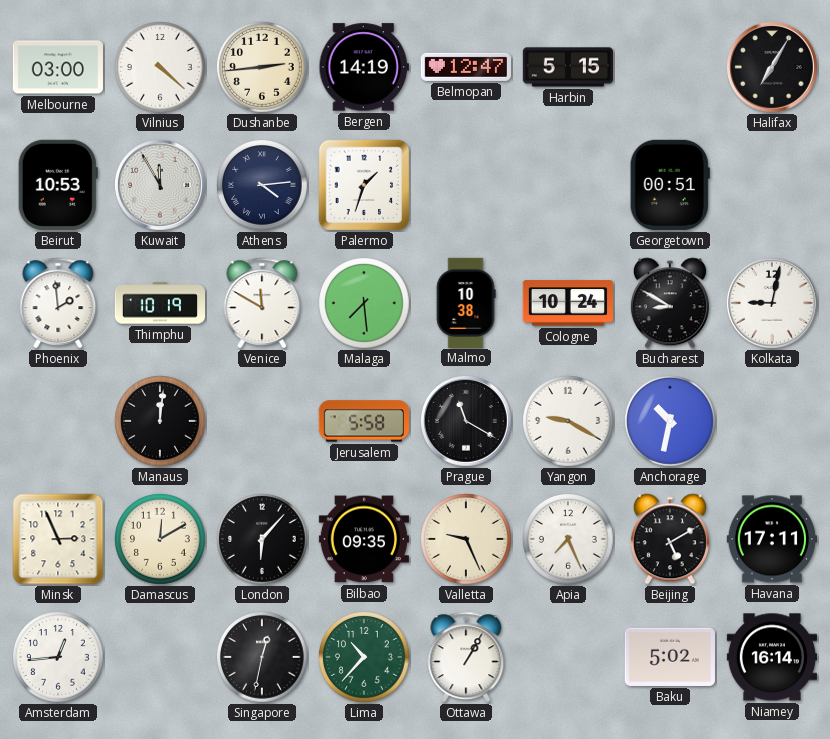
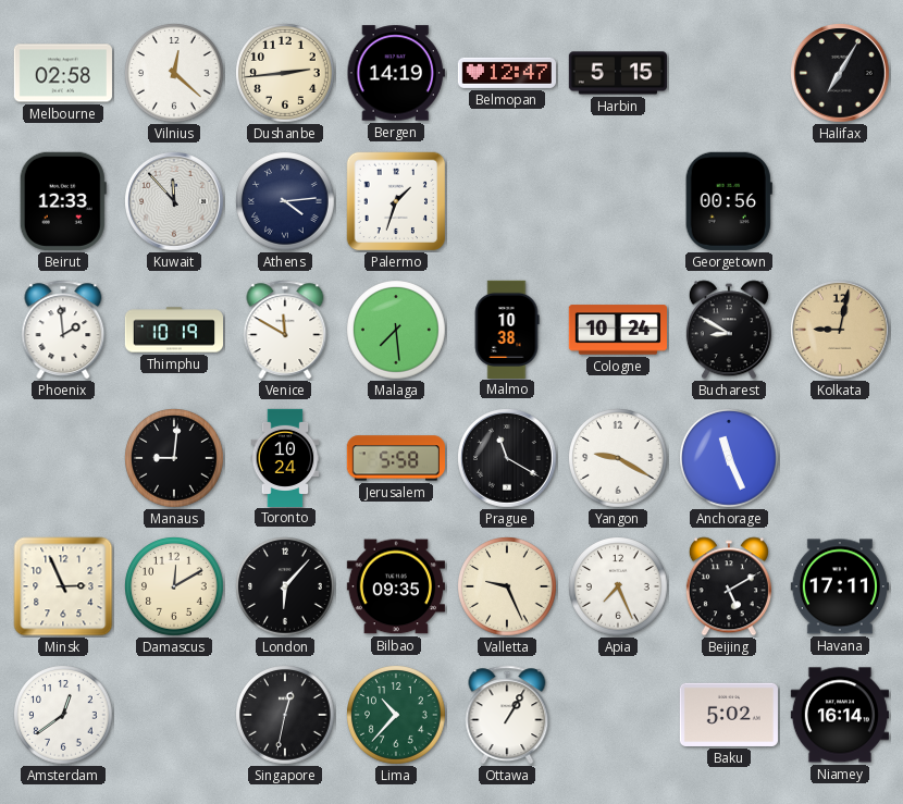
Melbourne: 03:00 -> 02:58 (62, 73)
Vilnius: 4:22 -> 12:22 (175, 74)
Beirut: 10:53 -> 12:33 (63, 201)
Kuwait: 11:55 -> 11:53 (175, 202)
Georgetown: 00:51 -> 00:56 (729, 201)
Kolkata dial: white -> champagne (841, 331)
Manaus: 12:01 -> 9:01 (175, 459)
Toronto: none -> 10:24 (285, 457)
Anchorage: 10:32 -> 11:26 (730, 459)
Amsterdam: 12:44 -> 12:39 (64, 716)
